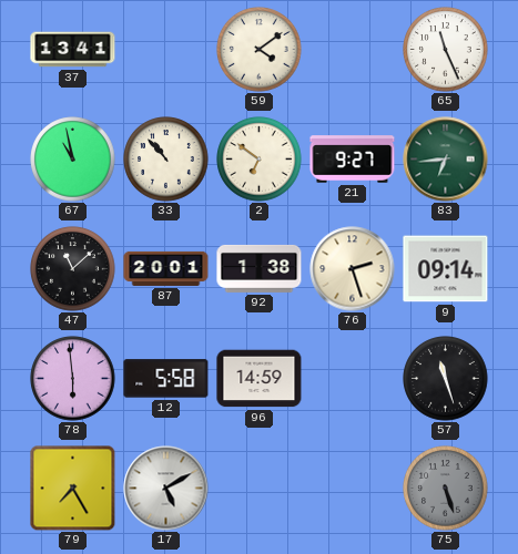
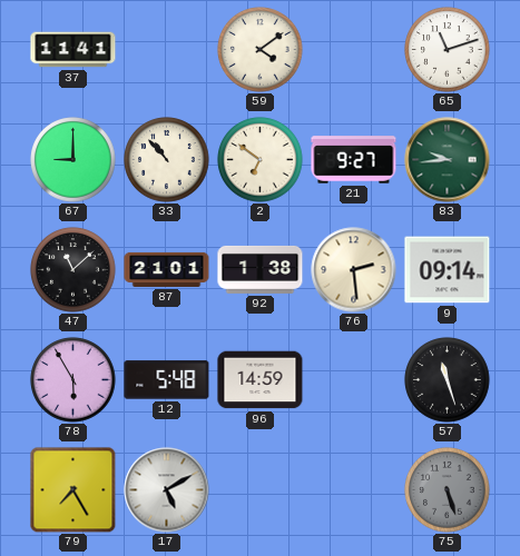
37: 13:41 -> 11:41 (73, 50)
65: 11:26 -> 11:12 (448, 50)
67: 10:58 -> 9:00 (73, 160)
83: 6:44 -> 9:44 (448, 160)
87: 20:01 -> 21:01 (167, 269)
76: 2:27 -> 2:29 (354, 270)
78: 5:59 -> 5:55 (73, 380)
12: 5:58 -> 5:48 (167, 380)
